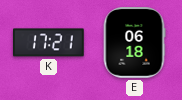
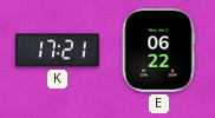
E: 06:18 -> 06:22 (158, 51)
